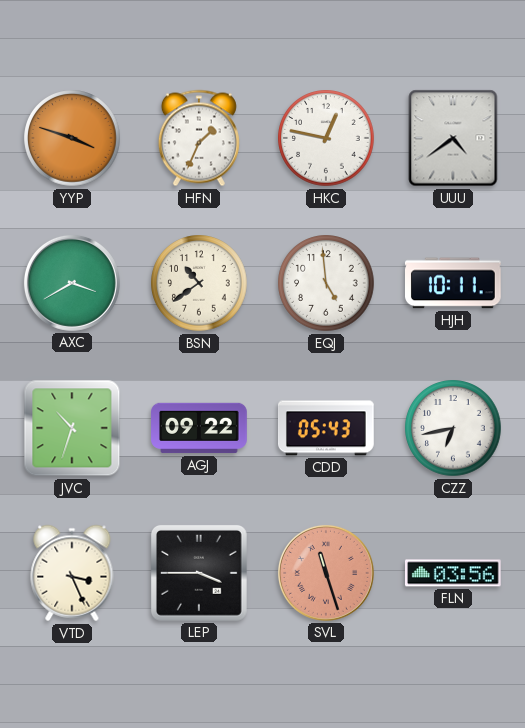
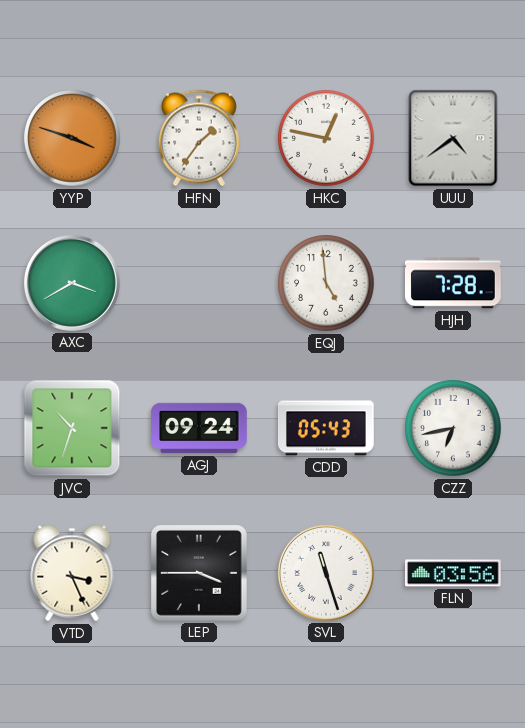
HFN: 1:34 -> 1:36 (199, 138)
BSN: 10:39 -> none (199, 283)
HJH: 10:11 -> 7:28 (454, 283)
AGJ: 09:22 -> 09:24 (199, 428)
SVL dial: salmon -> white (326, 573)
